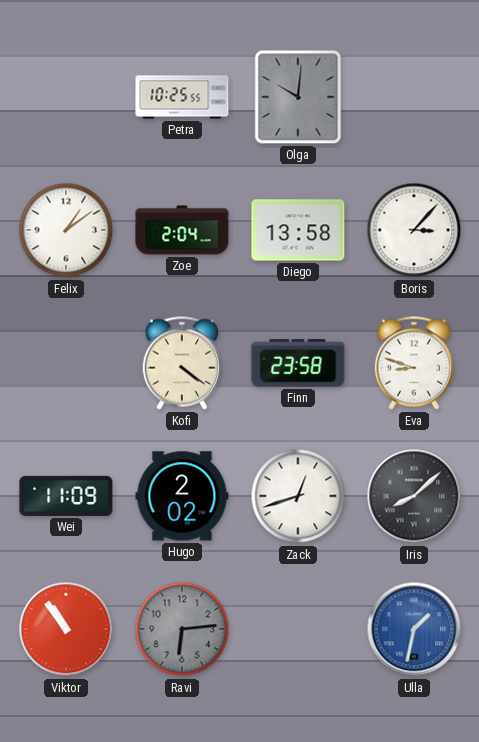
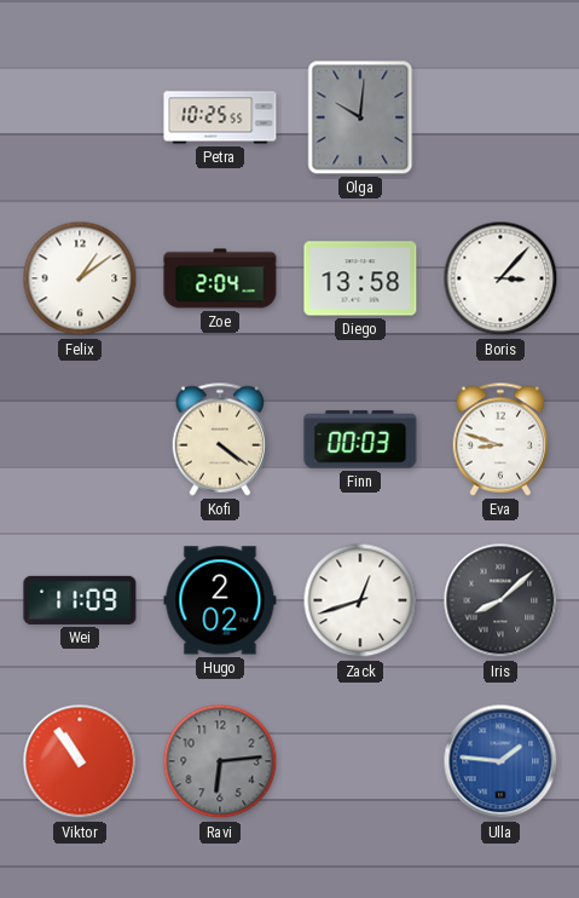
Finn: 23:58 -> 00:03 (360, 439)
Ulla: 1:32 -> 1:46 (500, 761)
